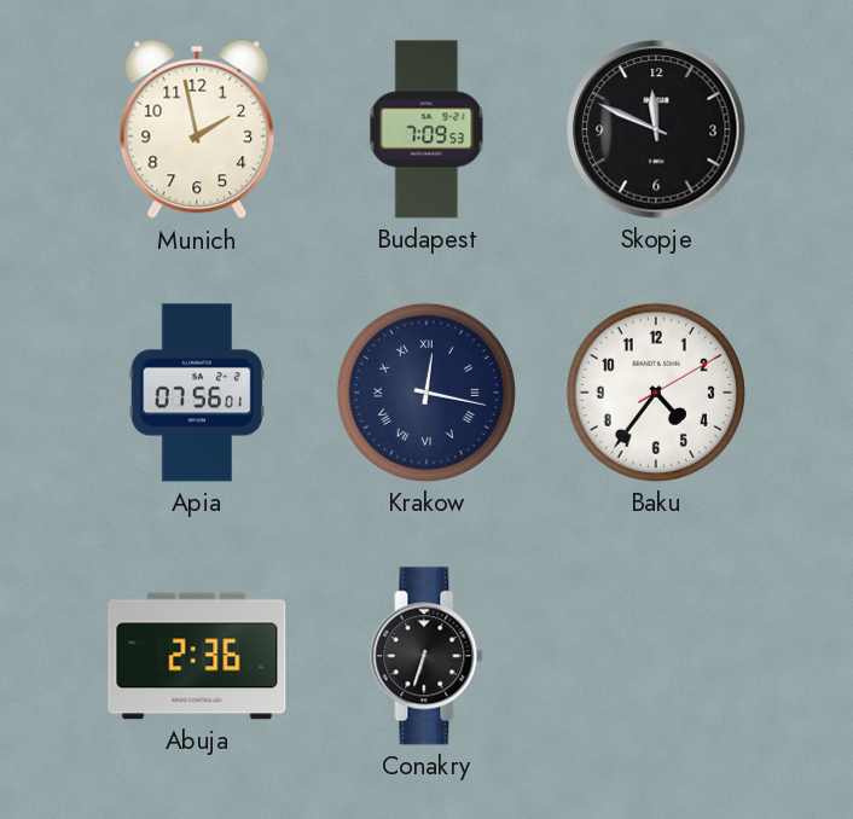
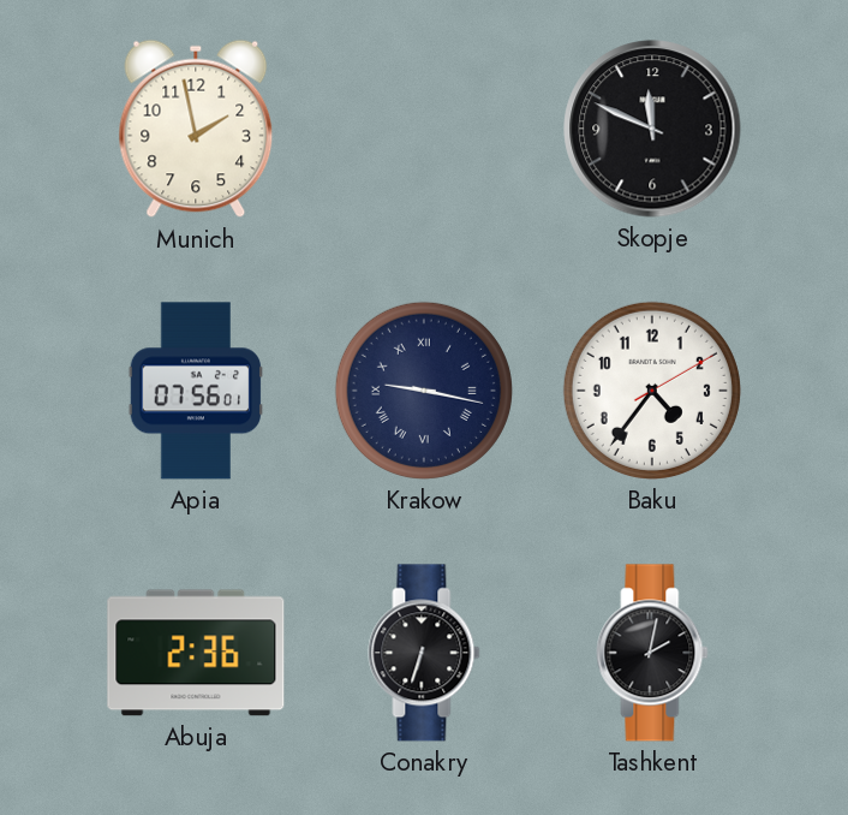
Budapest: 7:09 -> none (426, 129)
Krakow: 12:17 -> 9:17 (424, 391)
Tashkent: none -> 2:02 (652, 653)
